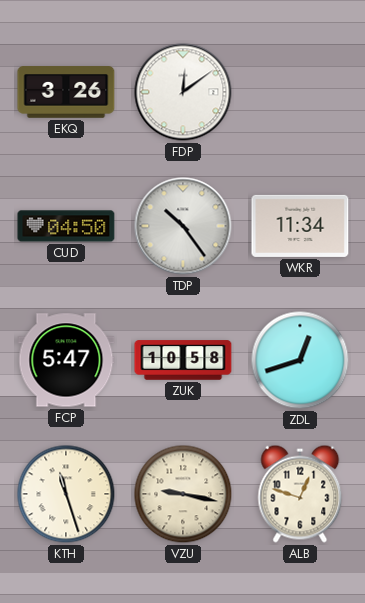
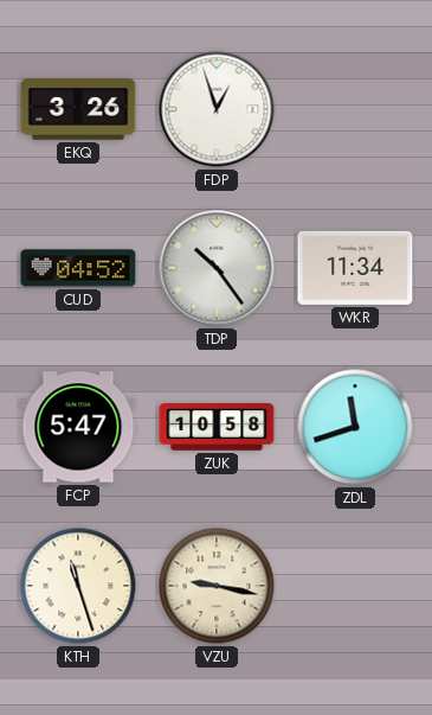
FDP: 12:09 -> 12:57 (217, 109)
CUD: 04:50 -> 04:52 (78, 268)
ZDL: 12:42 -> 11:42 (355, 427)
ALB: 12:48 -> none (300, 494)
